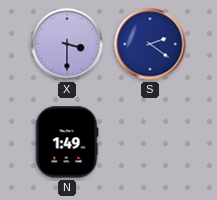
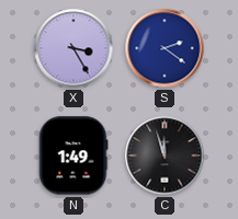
X: 3:30 -> 3:25 (73, 48)
C: none -> 11:57 (165, 155)
